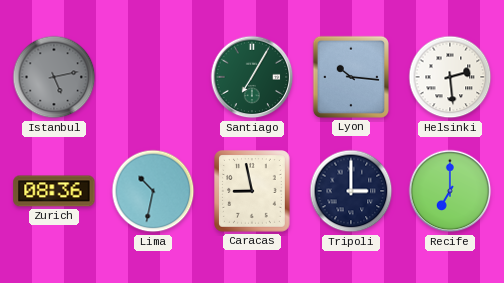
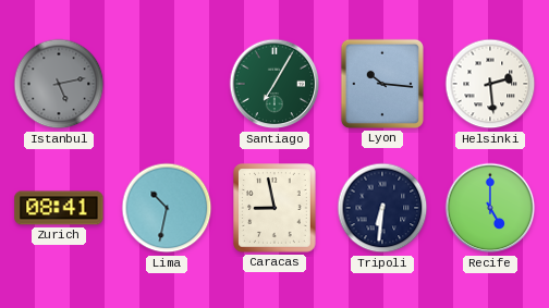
Zurich: 08:36 -> 08:41 (59, 208)
Tripoli: 3:00 -> 6:31 (382, 208)
Recife: 7:00 -> 5:00 (490, 208)
